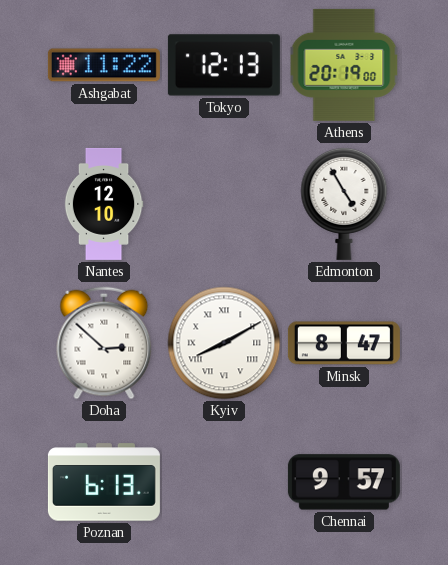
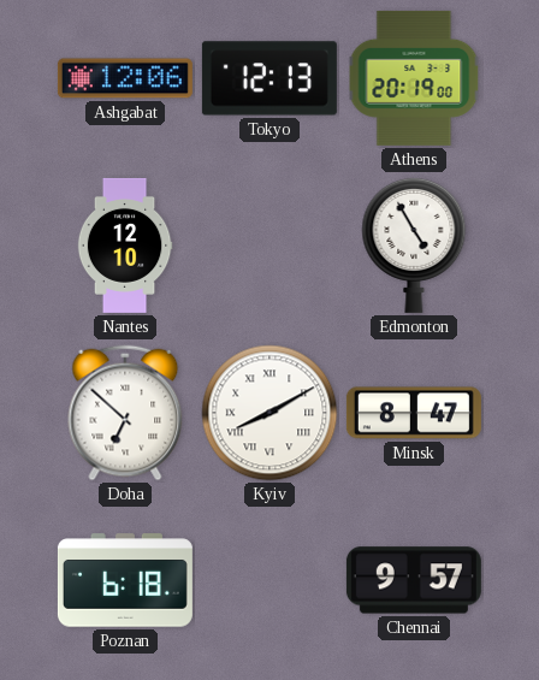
Ashgabat: 11:22 -> 12:06 (125, 78)
Doha: 2:52 -> 6:52 (125, 413)
Poznan: 6:13 -> 6:18 (125, 580)
